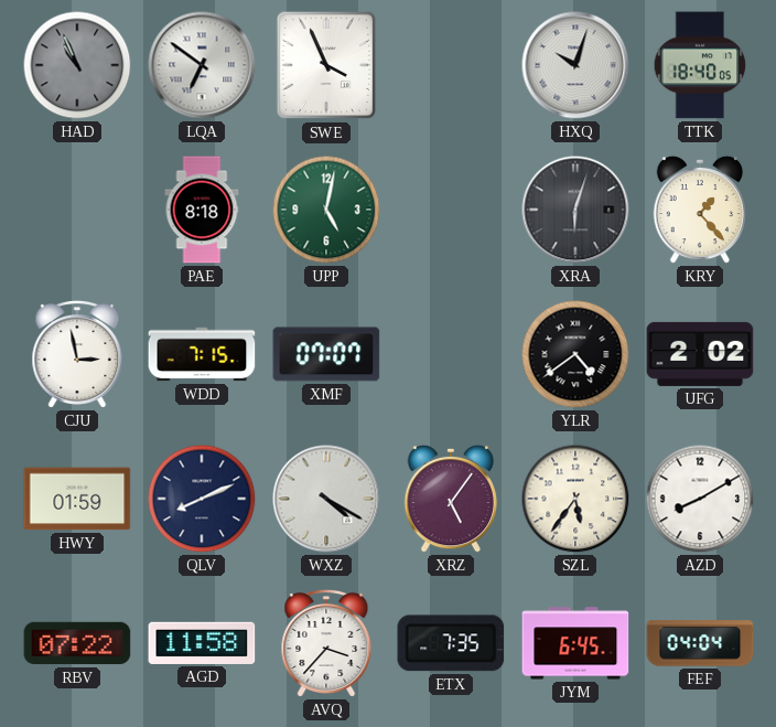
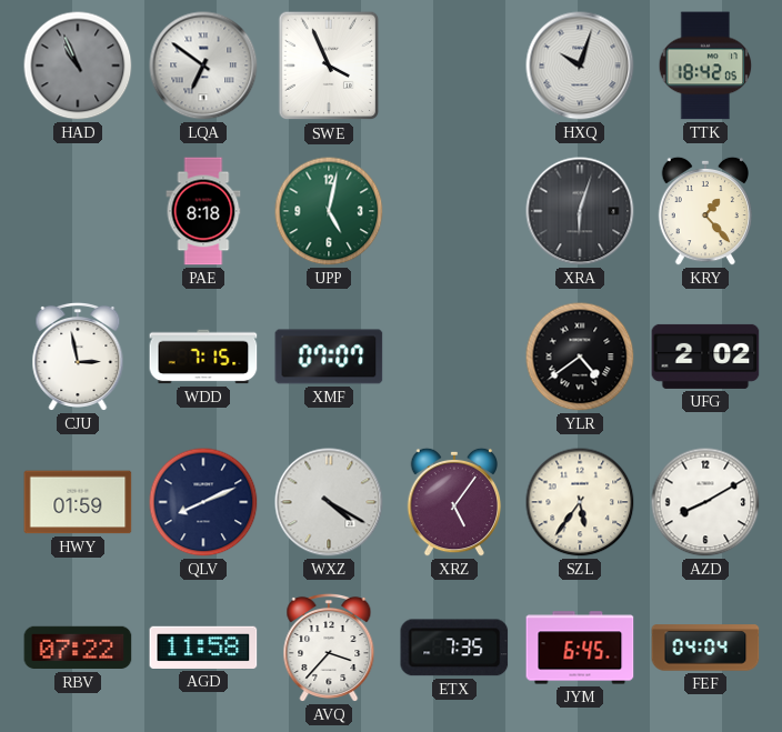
TTK: 18:40 -> 18:42 (705, 66)
